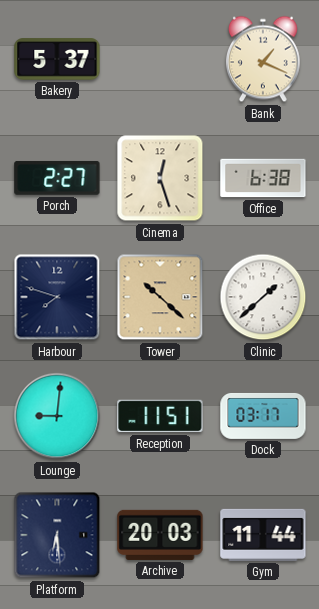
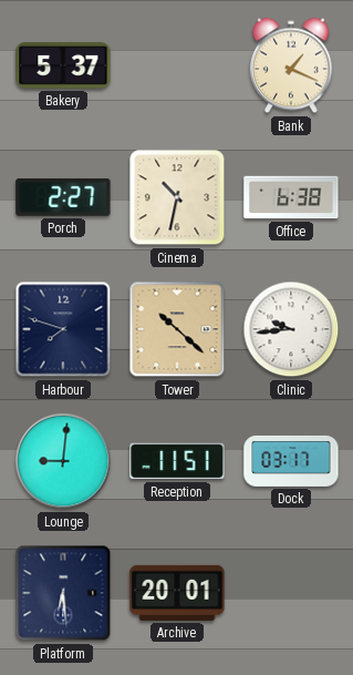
Cinema: 12:27 -> 10:32 (177, 197)
Clinic: 1:38 -> 9:44 (291, 329)
Archive: 20:03 -> 20:01 (177, 593)
Gym: 11:44 -> none (263, 535)
